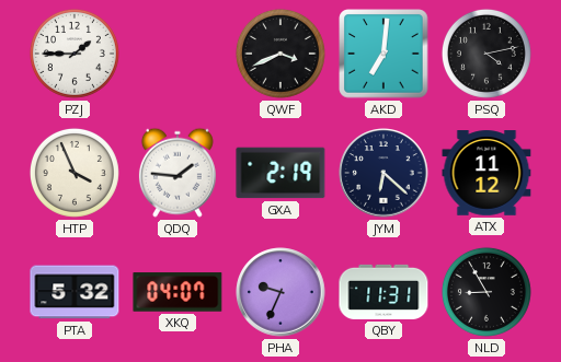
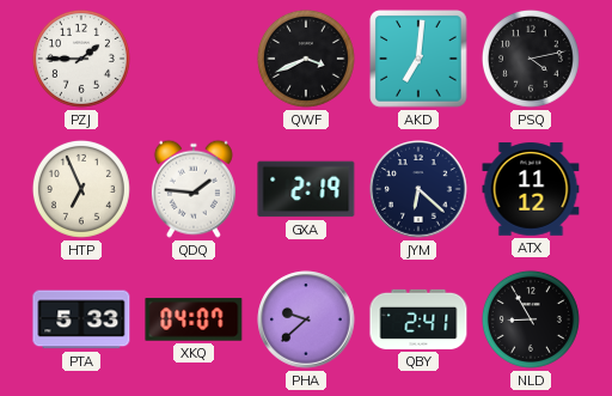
HTP: 3:56 -> 6:56 (81, 189)
PTA: 5:32 -> 5:33 (81, 319)
PHA: 9:34 -> 9:38 (306, 319)
QBY: 11:31 -> 2:41 (418, 319)
